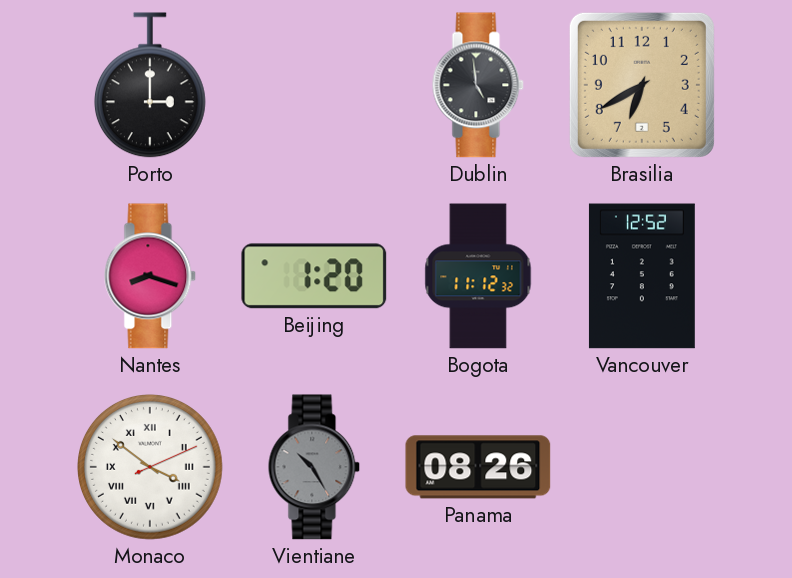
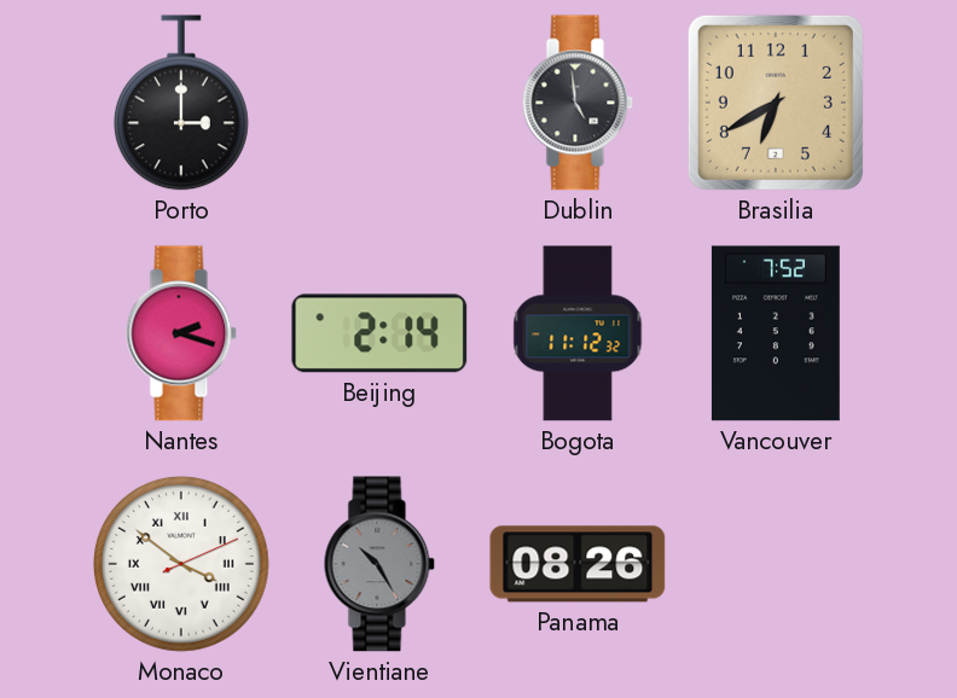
Nantes: 8:18 -> 2:18 (181, 333)
Beijing: 1:20 -> 2:14 (379, 333)
Vancouver: 12:52 -> 7:52 (776, 333)
